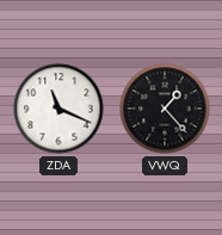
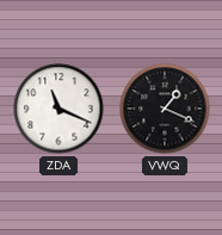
VWQ: 1:23 -> 1:19 (165, 109)
